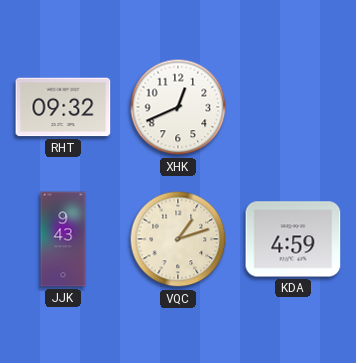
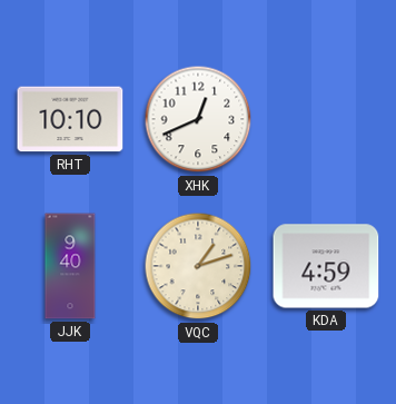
RHT: 09:32 -> 10:10 (70, 119)
JJK: 9:43 -> 9:40 (70, 266)
